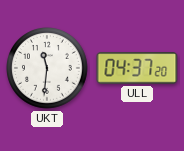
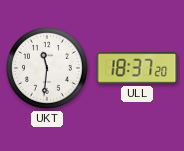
ULL: 04:37 -> 18:37 (137, 68)
